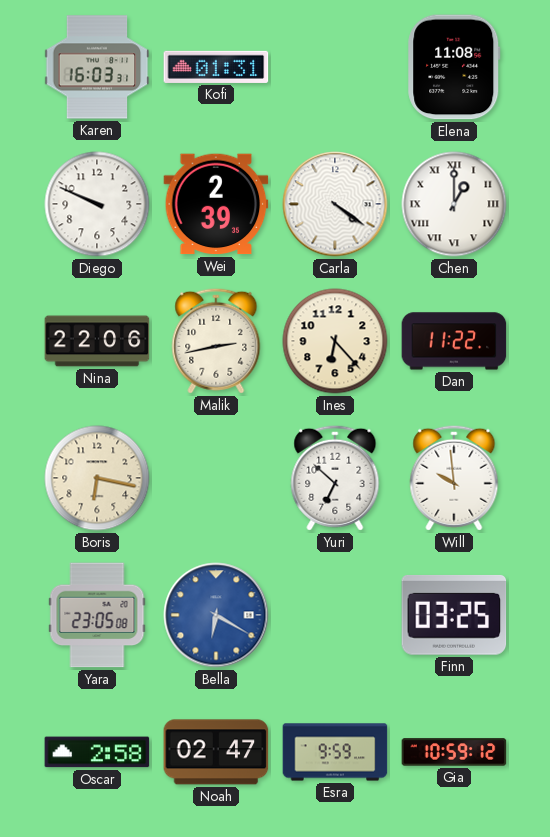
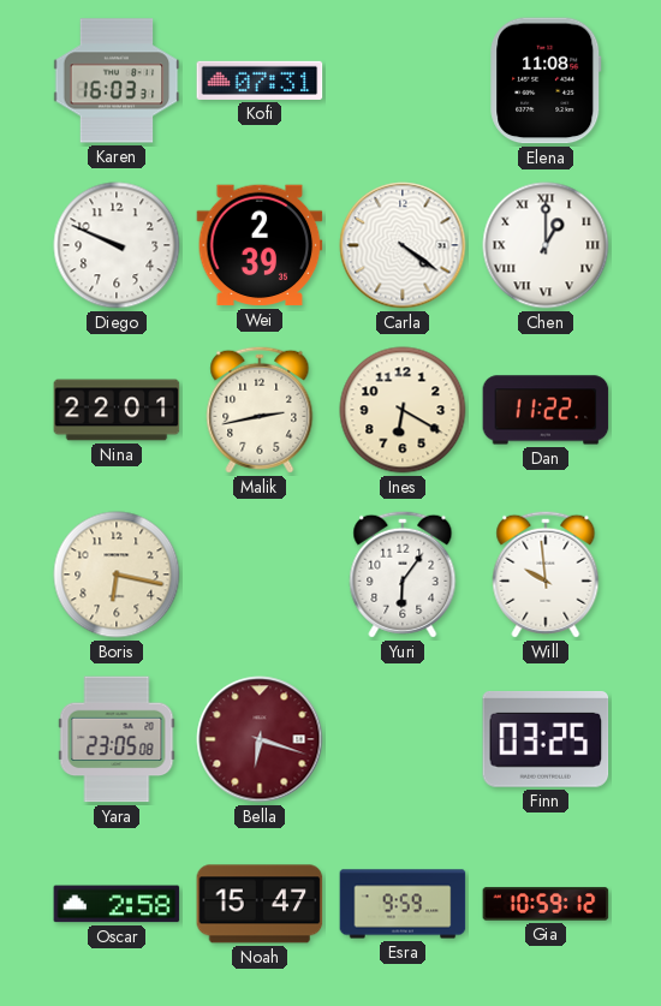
Kofi: 01:31 -> 07:31 (260, 81)
Nina: 22:06 -> 22:01 (117, 410)
Ines: 6:23 -> 6:20 (403, 410)
Yuri: 6:52 -> 6:06 (403, 575)
Bella: 6:20 -> 6:18 (260, 739)
Bella dial: blue -> burgundy (260, 739)
Noah: 02:47 -> 15:47 (260, 904)
